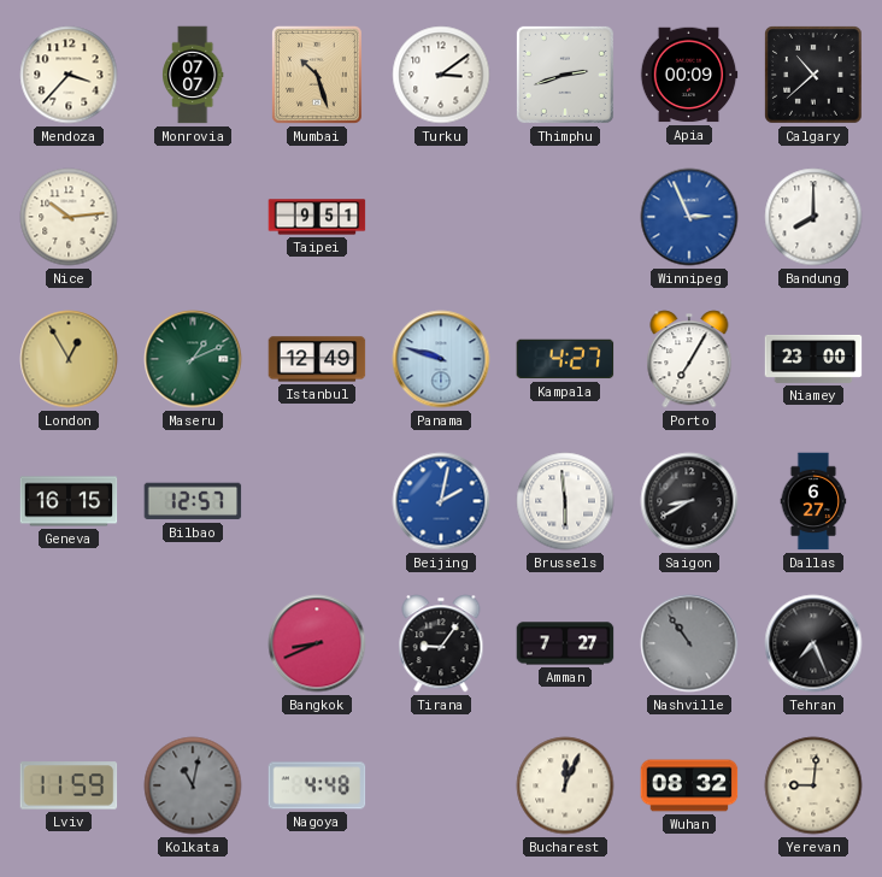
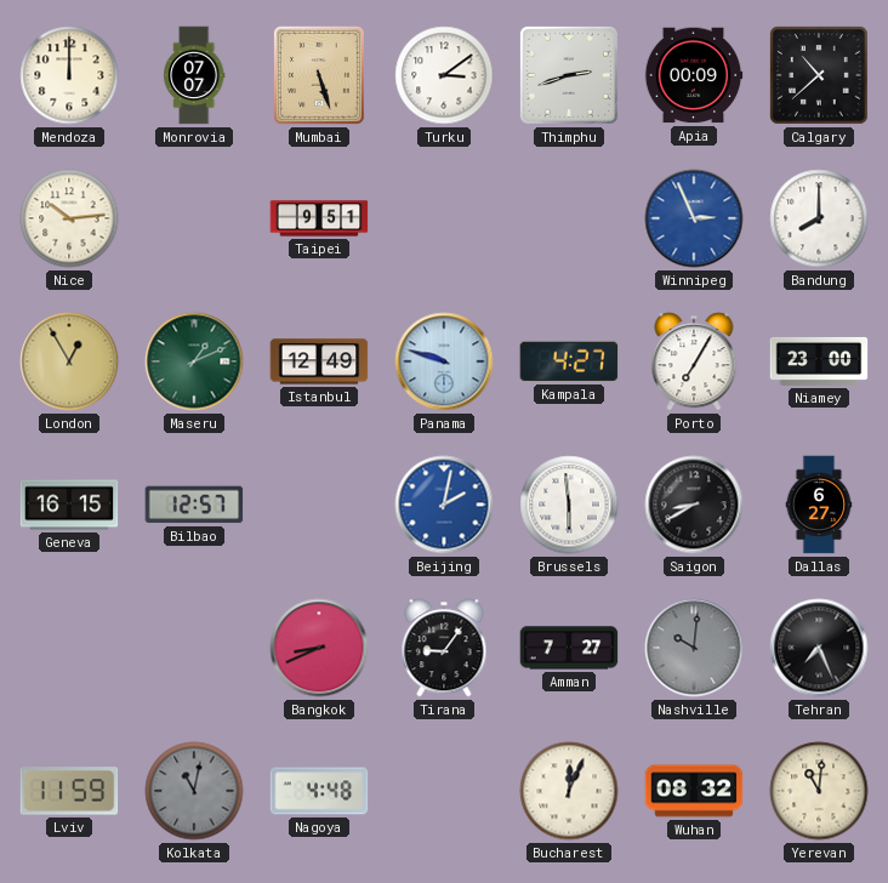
Mendoza: 3:37 -> 12:00 (69, 75)
Mumbai: 10:27 -> 5:27 (319, 75)
Nashville: 10:54 -> 10:01 (694, 648)
Yerevan: 9:01 -> 11:01 (819, 791)
